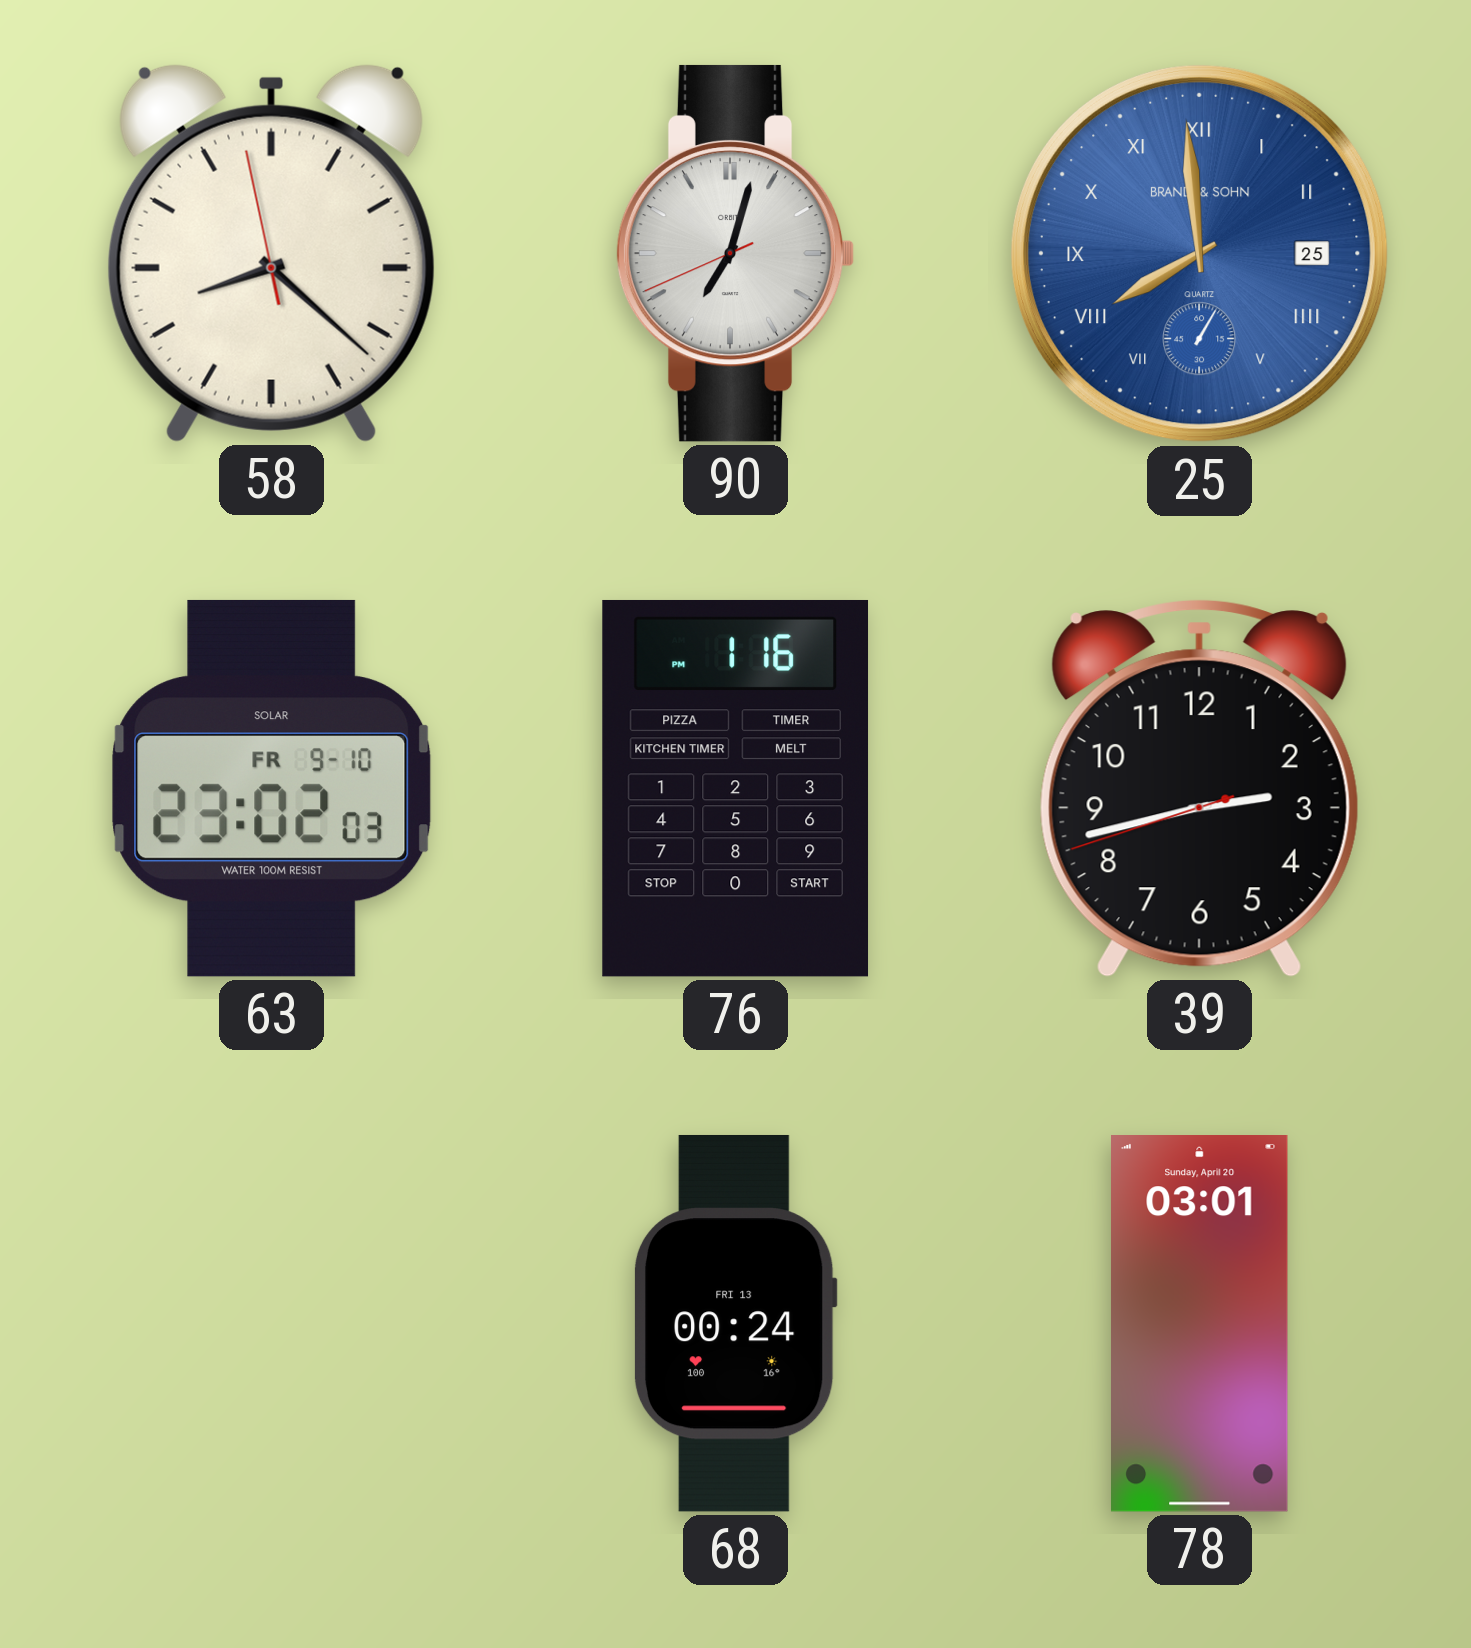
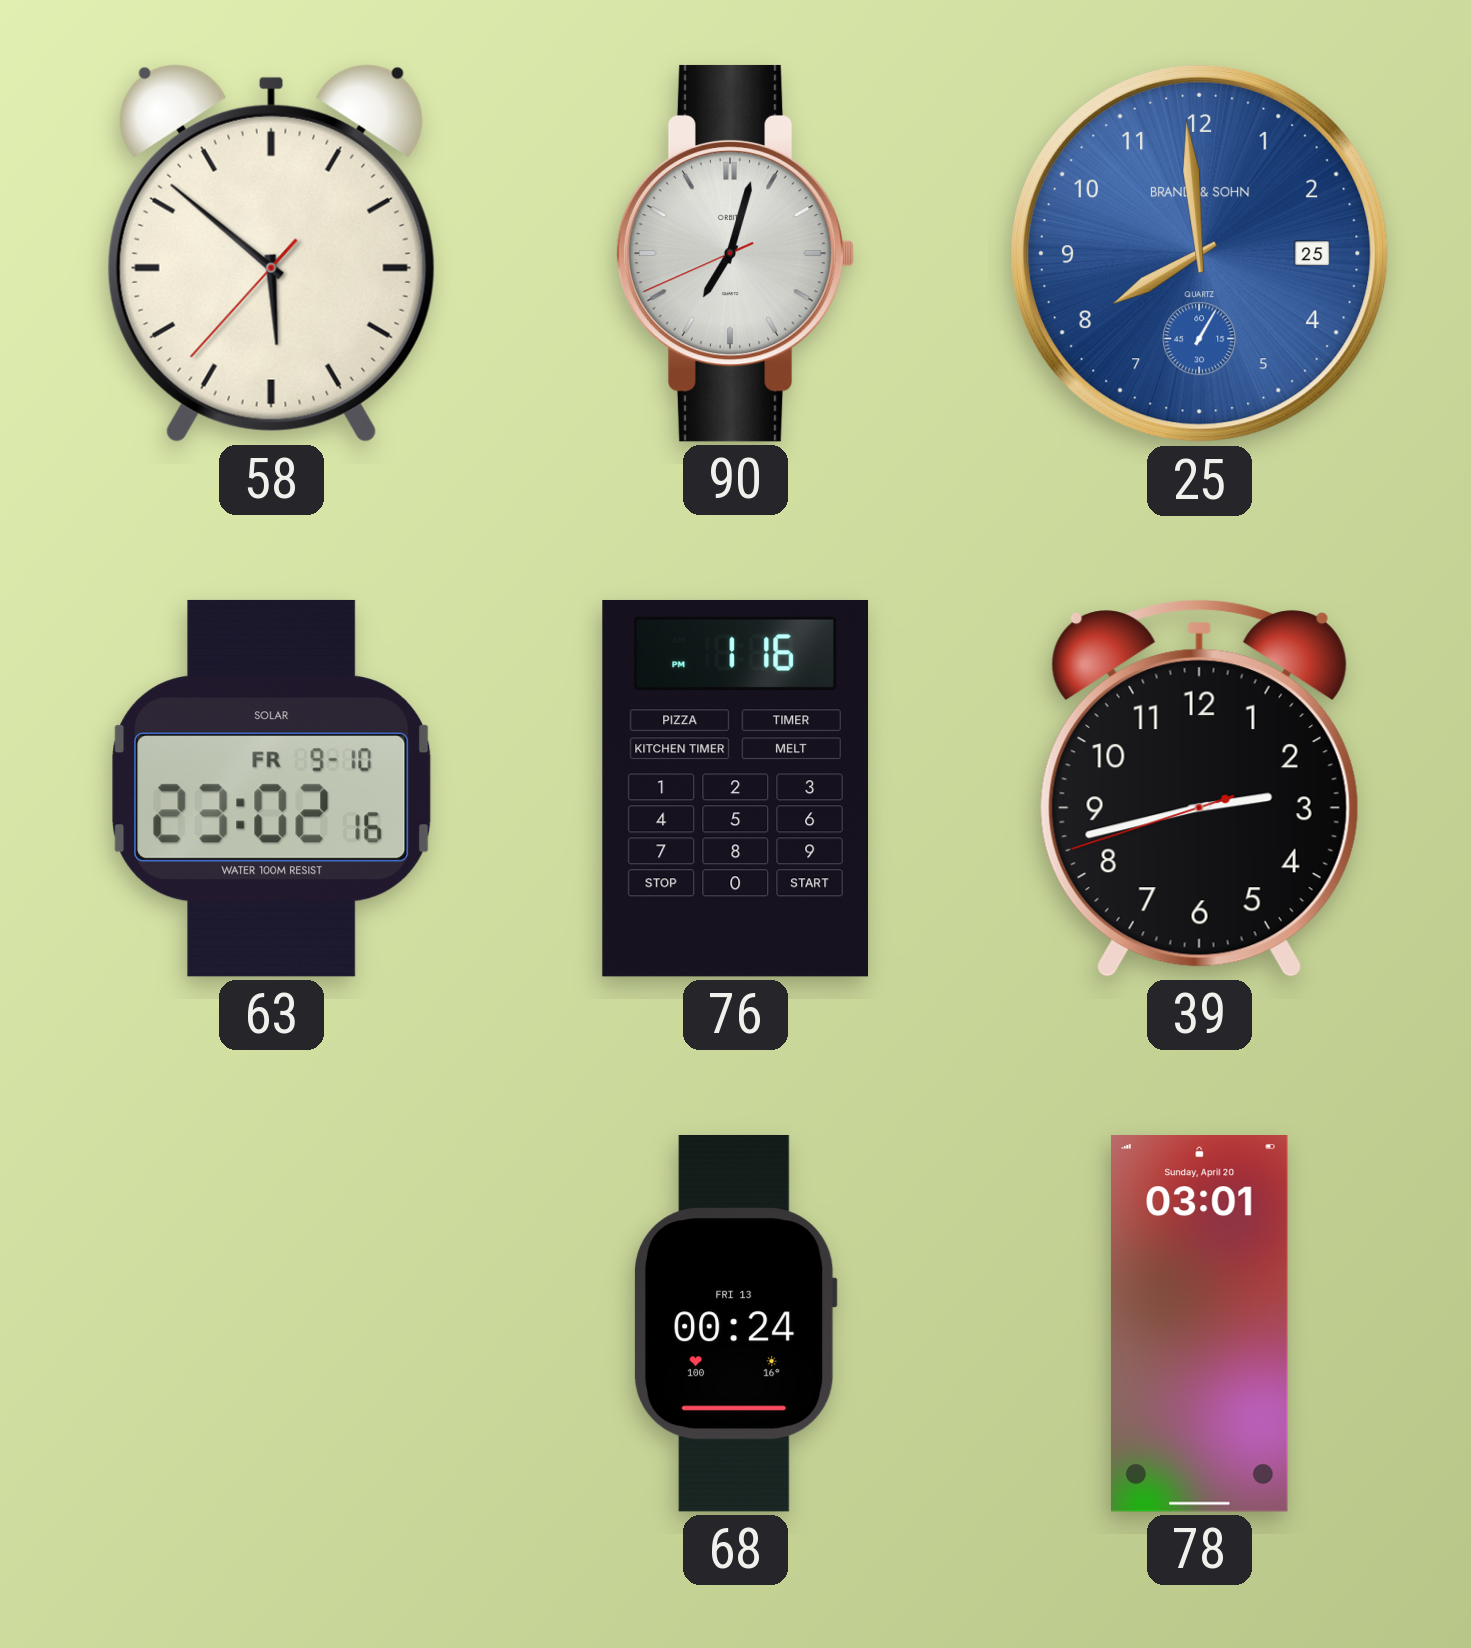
58: 8:21 -> 5:51 (271, 253)
25 numerals: Roman -> Arabic (1199, 253)
63: 23:02:03 -> 23:02:16 (272, 788)
